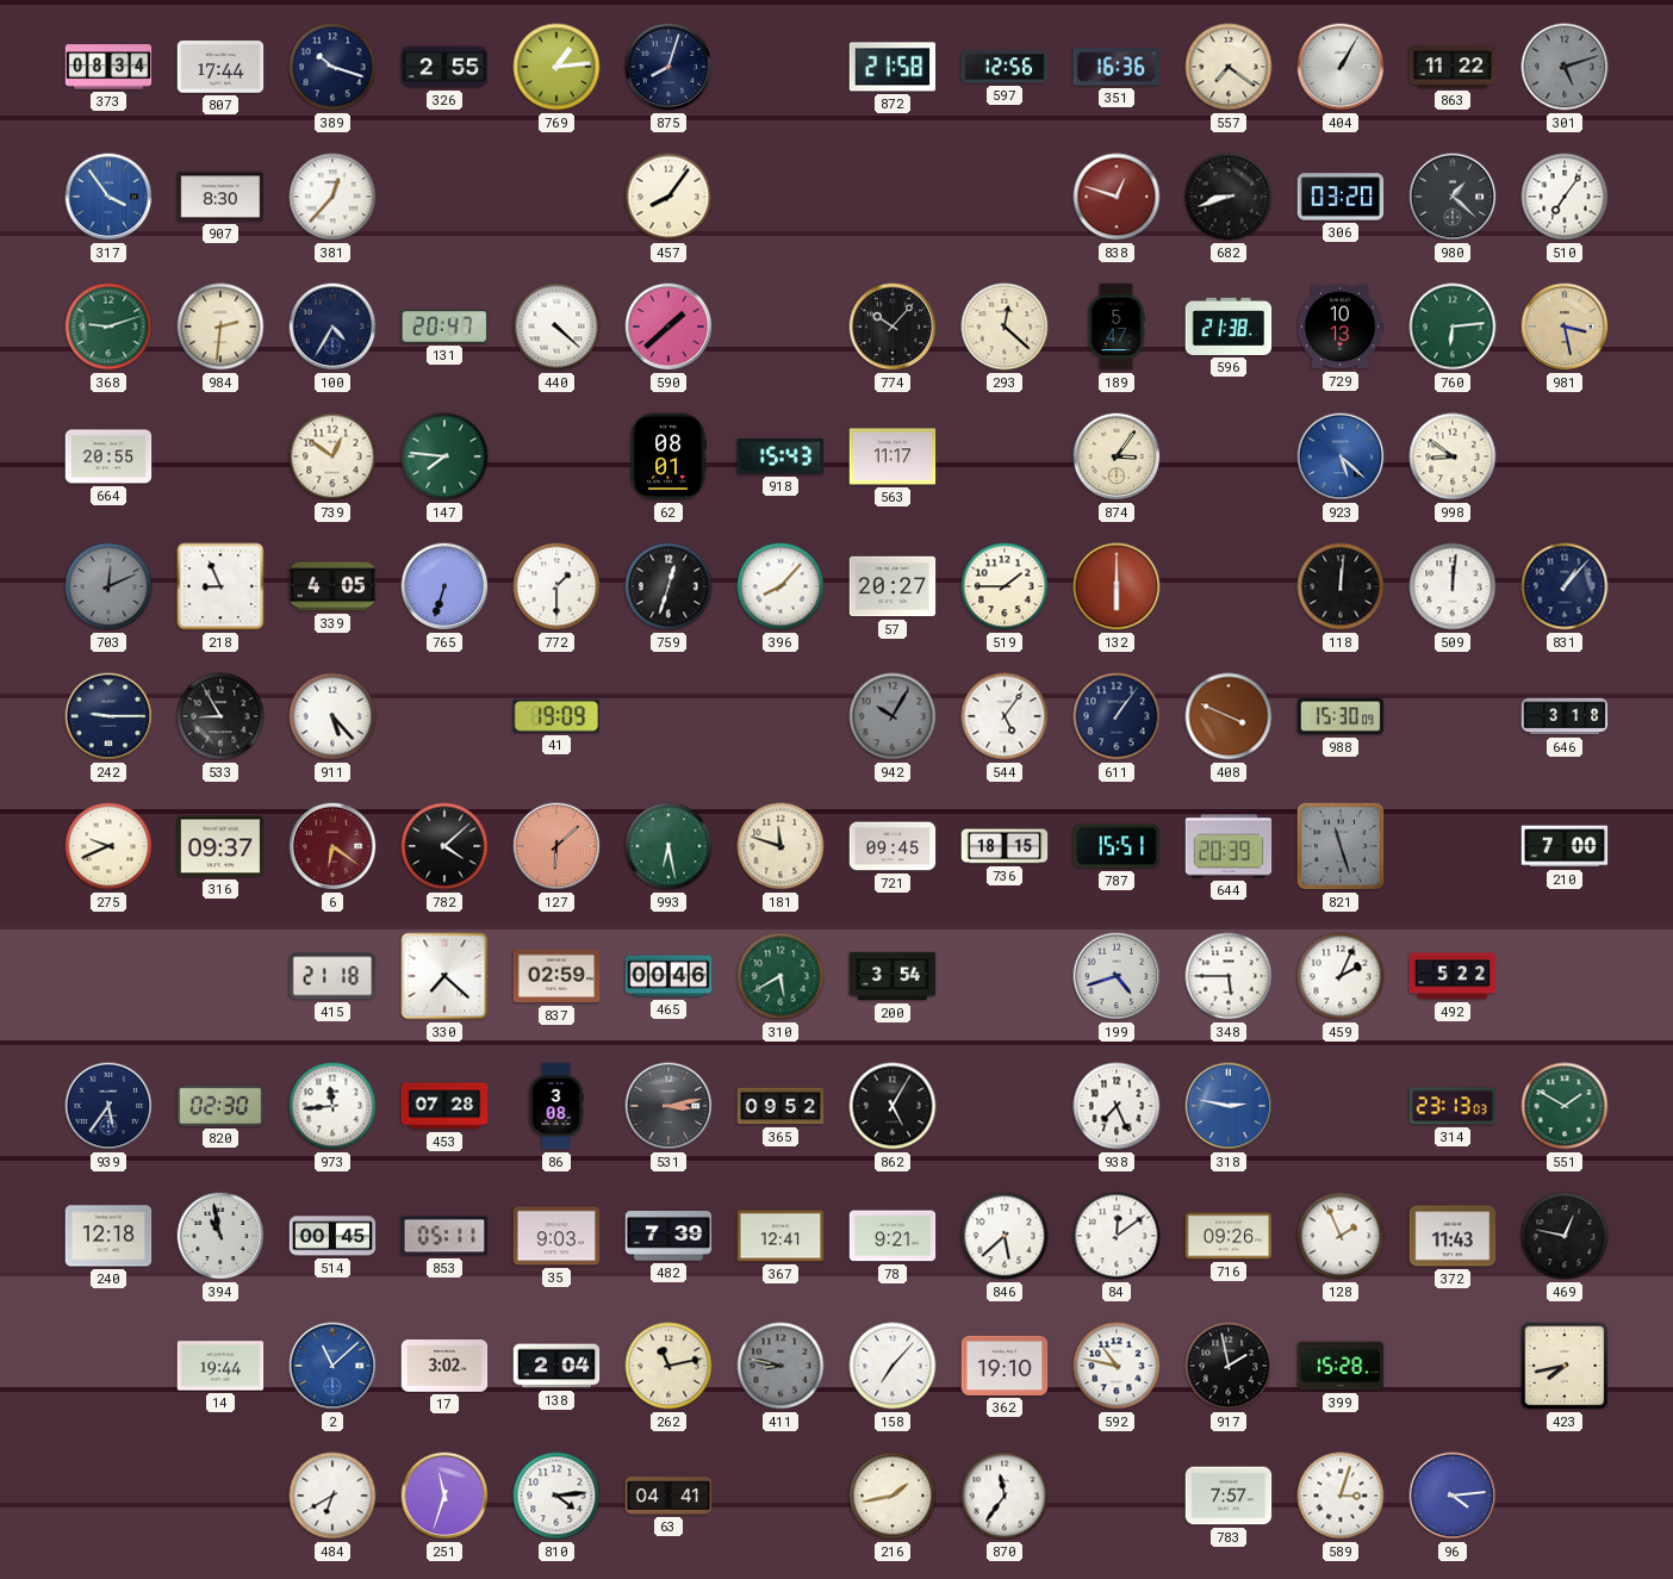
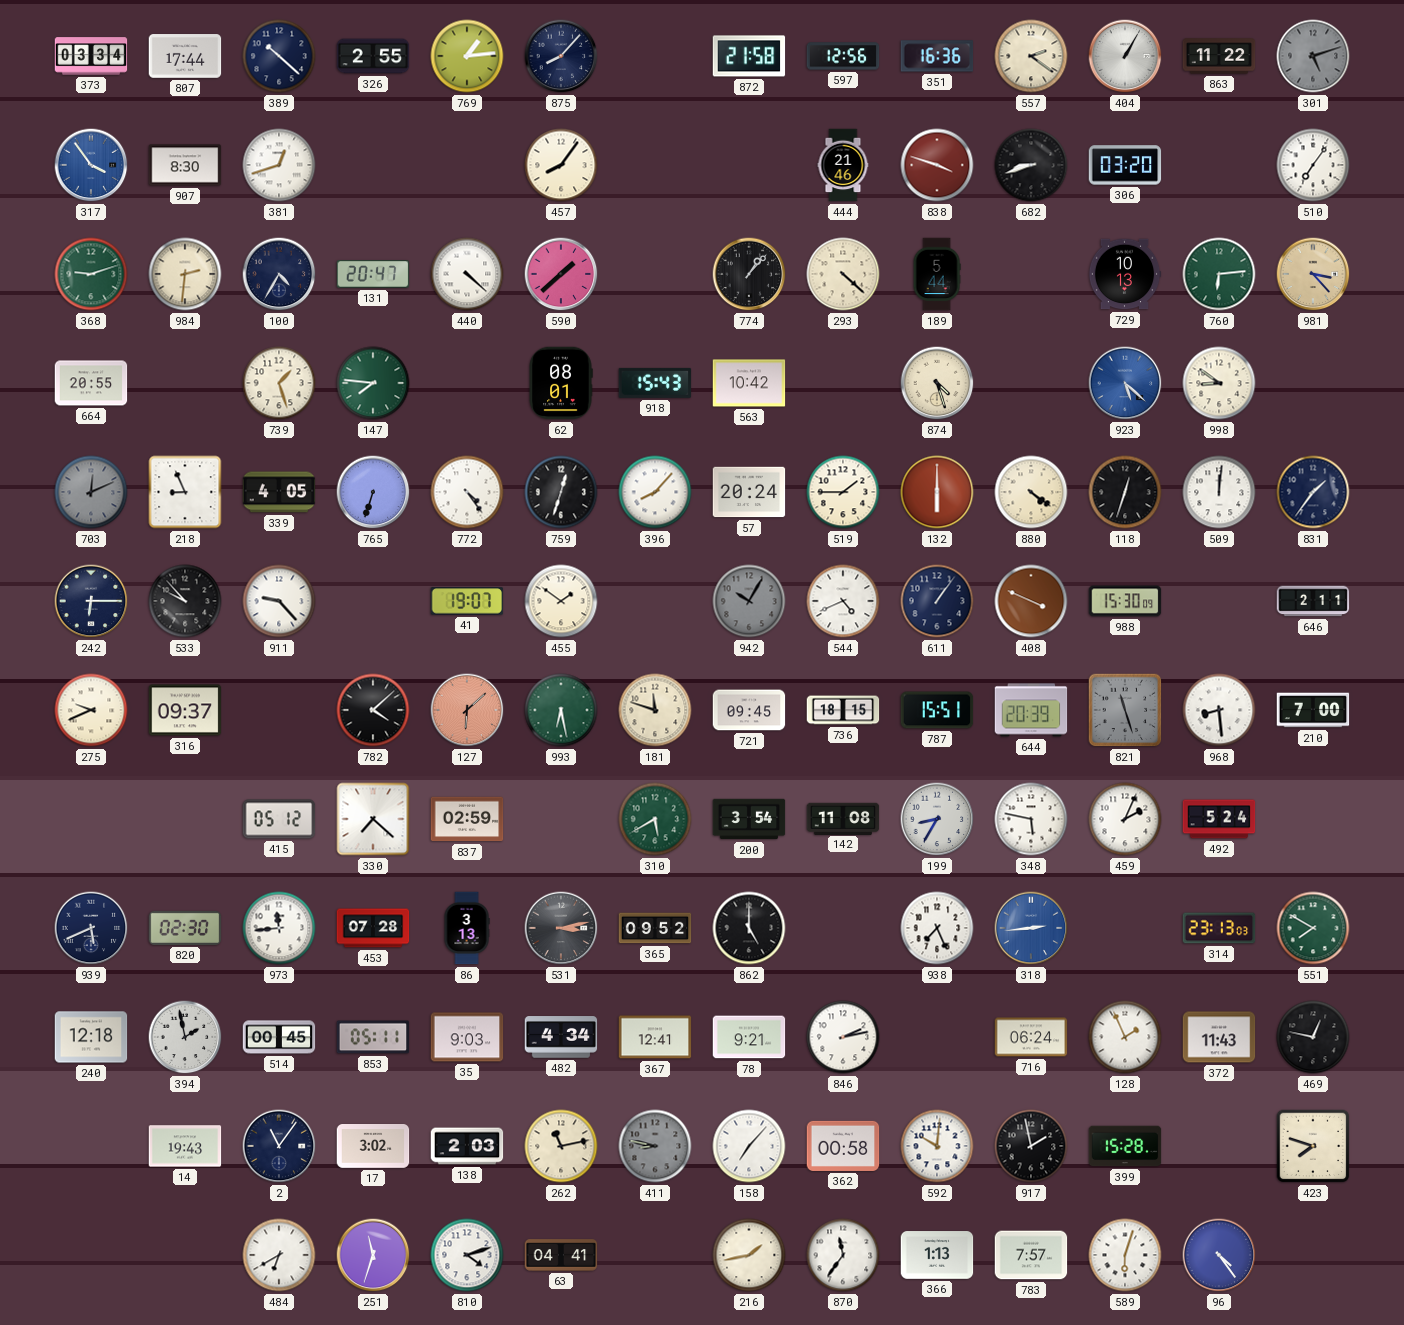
373: 08:34 -> 03:34 (91, 56)
389: 10:18 -> 10:22 (279, 56)
875: 8:03 -> 8:07 (561, 56)
557: 7:21 -> 2:21 (1031, 56)
381: 12:37 -> 12:42 (279, 165)
444: none -> 21:46 (843, 165)
838: 12:48 -> 3:48 (937, 165)
980: 1:22 -> none (1453, 197)
774: 10:07 -> 1:07 (749, 274)
293: 12:22 -> 4:22 (843, 274)
189: 5:47 -> 5:44 (937, 274)
596: 21:38 -> none (1229, 327)
981: 3:28 -> 3:23 (1313, 274)
739: 12:51 -> 1:27 (279, 383)
563: 11:17 -> 10:42 (749, 383)
874: 3:06 -> 4:27 (937, 383)
772: 1:30 -> 4:24 (467, 492)
57: 20:27 -> 20:24 (749, 492)
880: none -> 4:21 (1031, 492)
118: 12:01 -> 12:33 (1125, 492)
831: 1:07 -> 1:36 (1313, 492)
242: 9:15 -> 6:15 (91, 601)
533: 8:55 -> 9:53 (185, 601)
911: 5:23 -> 9:23 (279, 601)
41: 19:09 -> 19:07 (467, 601)
455: none -> 1:51 (561, 601)
544: 5:06 -> 4:41 (843, 601)
646: 3:18 -> 2:11 (1313, 601)
6: 6:21 -> none (332, 846)
968: none -> 8:29 (1219, 710)
415: 21:18 -> 05:12 (279, 819)
465: 00:46 -> none (668, 976)
142: none -> 11:08 (843, 818)
199: 4:42 -> 8:35 (937, 819)
348: 5:45 -> 5:47 (1031, 819)
492: 5:22 -> 5:24 (1219, 819)
939: 5:36 -> 5:41 (91, 928)
86: 3:08 -> 3:13 (467, 928)
862: 5:05 -> 5:00 (749, 928)
318: 2:47 -> 2:44 (1031, 928)
551: 1:50 -> 7:50 (1313, 928)
394: 10:58 -> 1:58 (185, 1037)
482: 7:39 -> 4:34 (561, 1037)
846: 5:38 -> 2:13 (843, 1037)
84: 12:09 -> none (1117, 1236)
716: 09:26 -> 06:24 (1031, 1037)
14: 19:44 -> 19:43 (185, 1146)
2: 11:08 -> 11:06 (279, 1146)
2 dial: blue -> navy (279, 1146)
138: 2:04 -> 2:03 (467, 1146)
362: 19:10 -> 00:58 (843, 1146)
592: 10:47 -> 10:01 (937, 1146)
423: 7:43 -> 7:48 (1313, 1146)
810: 4:14 -> 4:12 (467, 1255)
366: none -> 1:13 (937, 1255)
589: 3:03 -> 6:03 (1125, 1255)
96: 4:14 -> 4:24 (1219, 1255)
